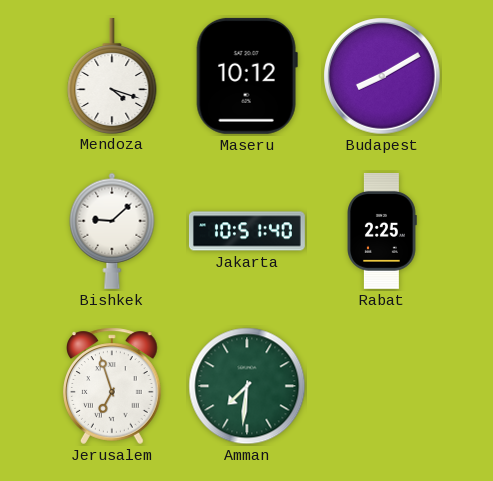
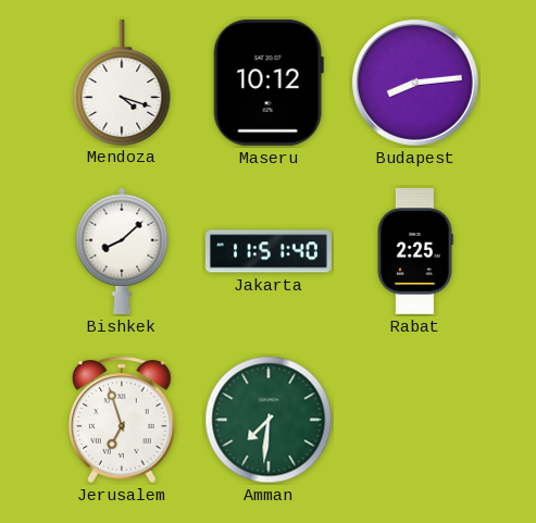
Budapest: 8:10 -> 8:14 (415, 83)
Bishkek: 9:08 -> 8:08 (122, 251)
Jakarta: 10:51 -> 11:51 (269, 251)
